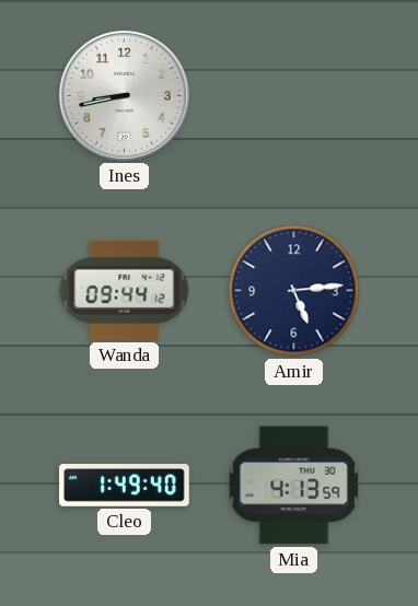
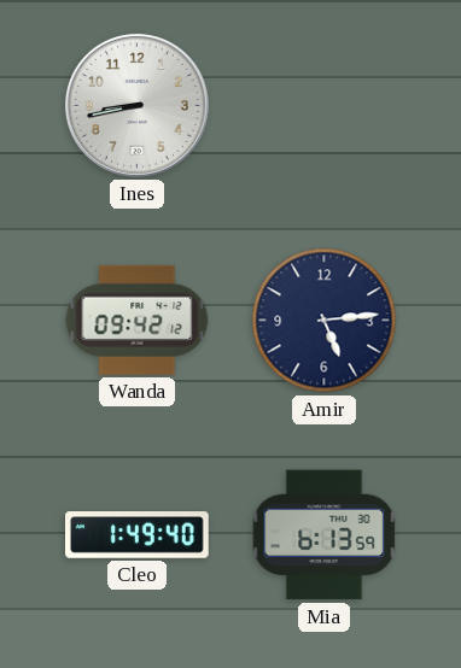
Wanda: 09:44 -> 09:42 (138, 320)
Mia: 4:13 -> 6:13 (325, 535)
